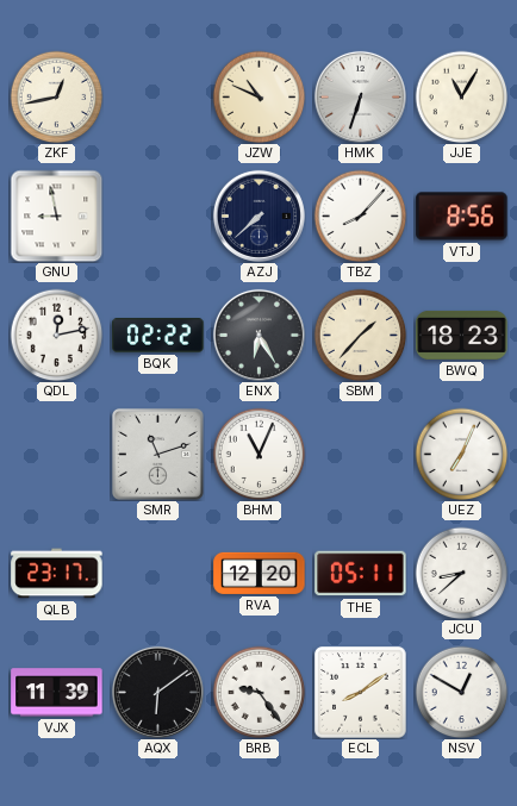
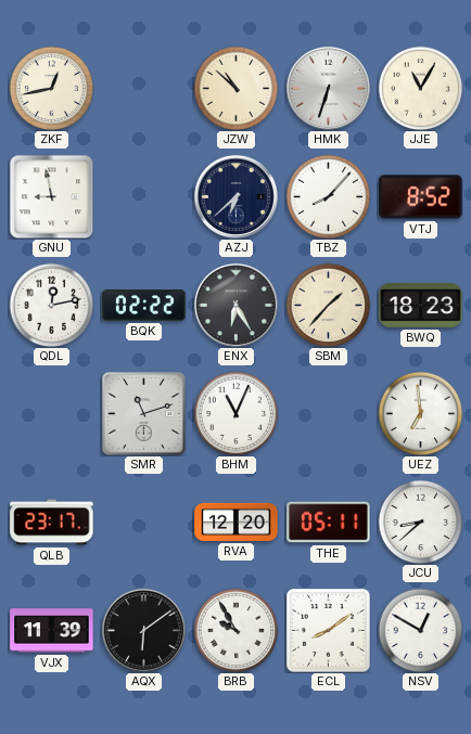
JZW: 10:49 -> 10:52 (235, 88)
AZJ: 7:38 -> 6:38 (235, 196)
VTJ: 8:56 -> 8:52 (421, 197)
UEZ: 7:04 -> 6:59 (420, 413)
BRB: 9:24 -> 9:55 (235, 630)
